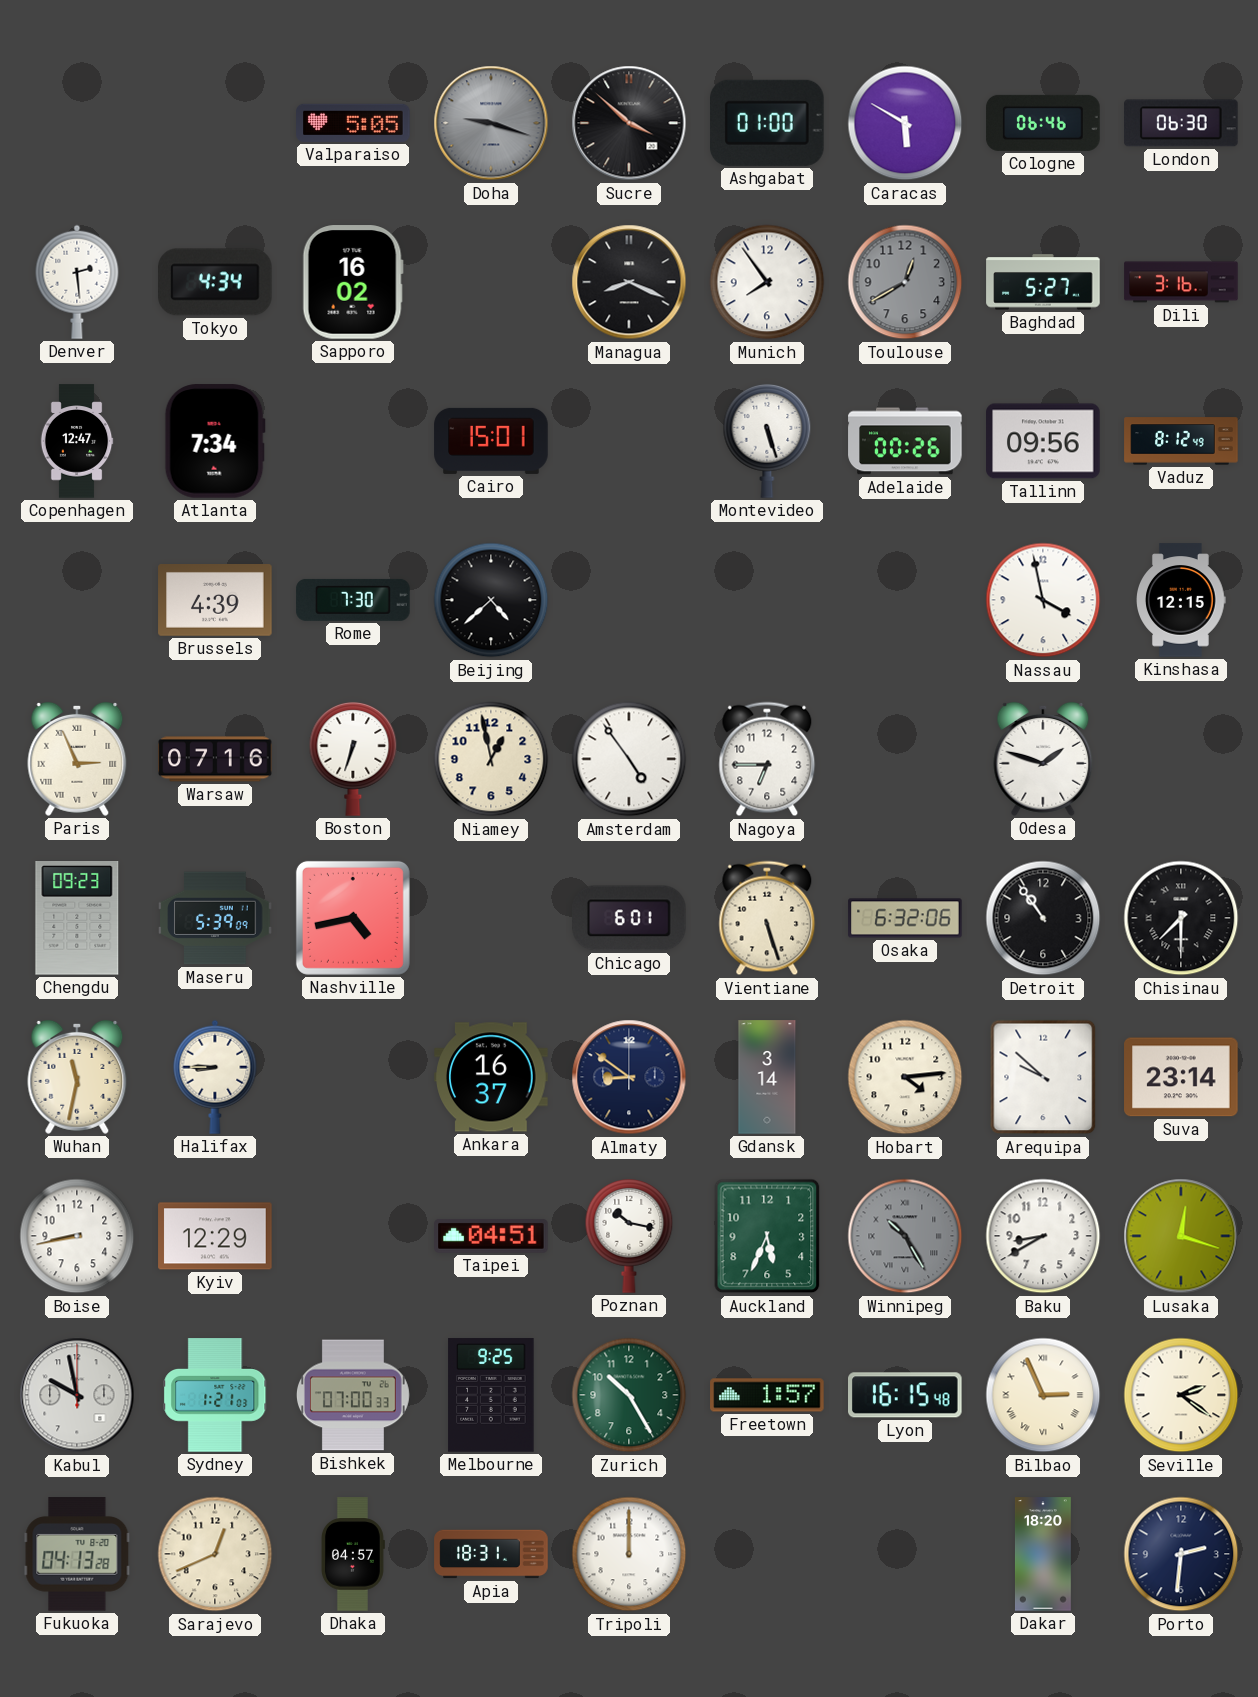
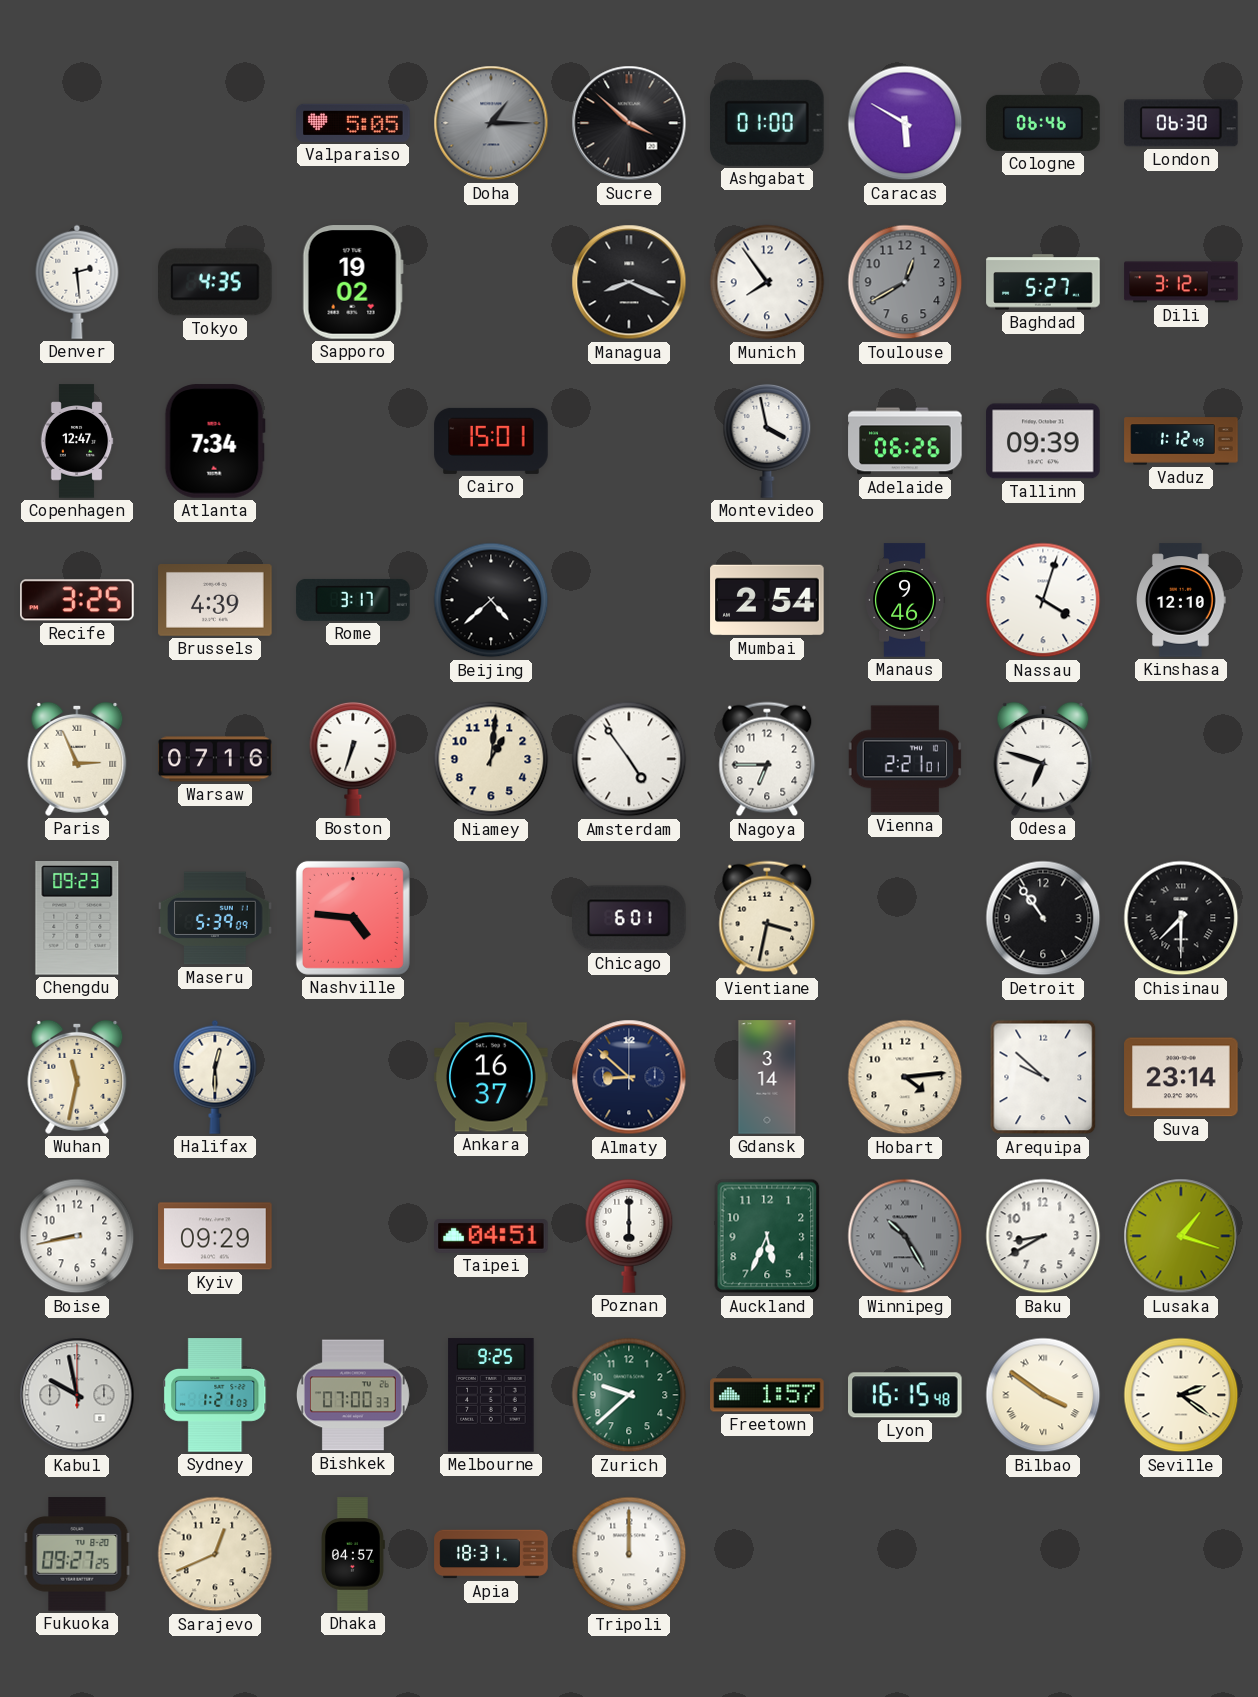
Doha: 9:18 -> 1:15 (491, 123)
Tokyo: 4:34 -> 4:35 (216, 282)
Sapporo: 16:02 -> 19:02 (353, 282)
Dili: 3:16 -> 3:12 (1181, 282)
Montevideo: 5:27 -> 3:58 (767, 441)
Adelaide: 00:26 -> 06:26 (905, 441)
Tallinn: 09:56 -> 09:39 (1043, 441)
Vaduz: 8:12 -> 1:12 (1181, 441)
Recife: none -> 3:25 (77, 600)
Rome: 7:30 -> 3:17 (353, 600)
Mumbai: none -> 2:54 (767, 600)
Manaus: none -> 9:46 (905, 600)
Nassau: 3:58 -> 4:03 (1043, 600)
Kinshasa: 12:15 -> 12:10 (1182, 600)
Niamey: 12:58 -> 1:01 (491, 759)
Vienna: none -> 2:21 (905, 759)
Odesa: 1:48 -> 6:48 (1043, 759)
Nashville: 4:43 -> 4:46 (353, 918)
Vientiane: 5:27 -> 3:32 (767, 918)
Osaka: 6:32 -> none (905, 918)
Halifax: 8:45 -> 12:30 (215, 1077)
Almaty: 8:51 -> 8:52 (629, 1077)
Kyiv: 12:29 -> 09:29 (215, 1236)
Poznan: 10:17 -> 6:00 (629, 1236)
Lusaka: 12:18 -> 1:18 (1181, 1236)
Zurich: 10:25 -> 9:38 (629, 1395)
Bilbao: 2:56 -> 3:51 (1043, 1395)
Fukuoka: 04:13 -> 09:27 (77, 1554)
Dakar: 18:20 -> none (1043, 1554)
Porto: 2:31 -> none (1181, 1554)
